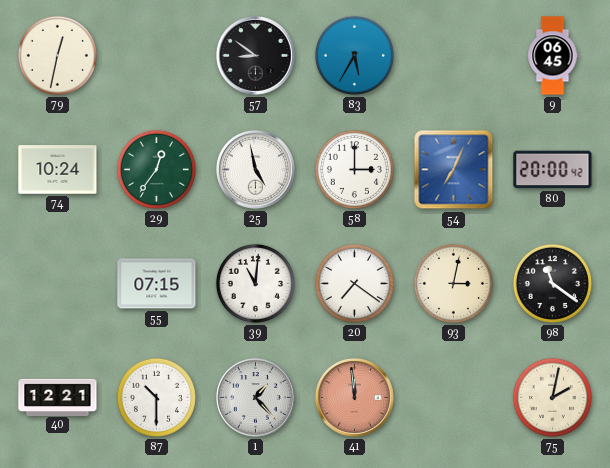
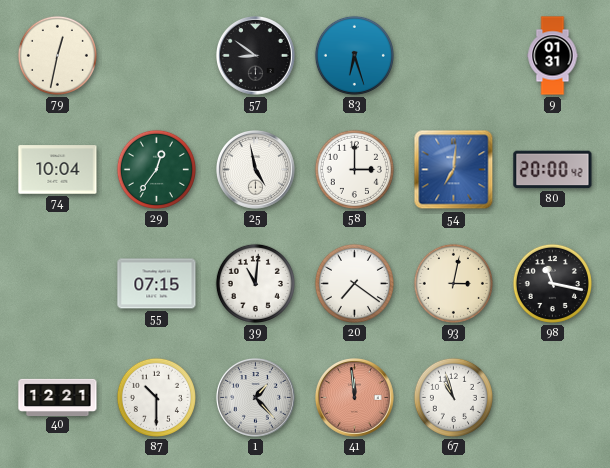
83: 5:35 -> 6:27 (354, 55)
9: 06:45 -> 01:31 (553, 56)
74: 10:24 -> 10:04 (58, 170)
54: 7:04 -> 7:01 (454, 170)
98: 11:21 -> 11:17 (552, 283)
67: none -> 10:57 (453, 397)
75: 2:02 -> none (552, 397)
